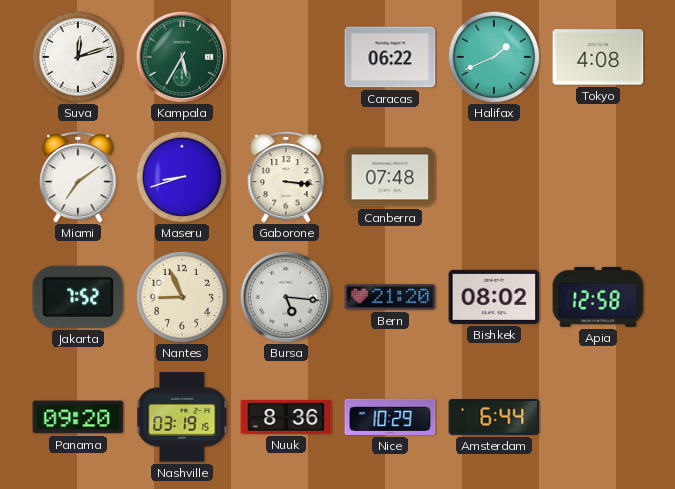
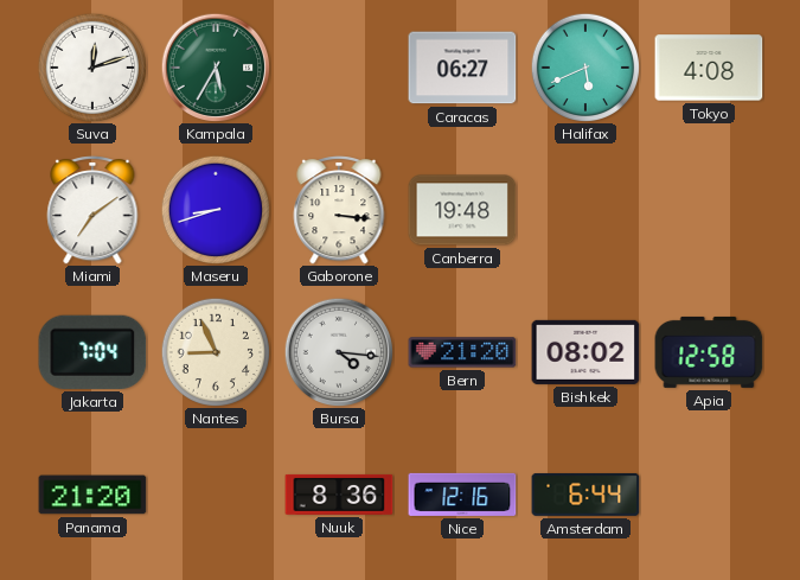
Caracas: 06:22 -> 06:27 (462, 68)
Halifax: 1:41 -> 5:41 (585, 68)
Canberra: 07:48 -> 19:48 (462, 210)
Jakarta: 7:52 -> 7:04 (92, 352)
Bursa: 5:16 -> 4:16 (339, 352)
Panama: 09:20 -> 21:20 (92, 495)
Nashville: 03:19 -> none (182, 417)
Nice: 10:29 -> 12:16 (462, 495)
